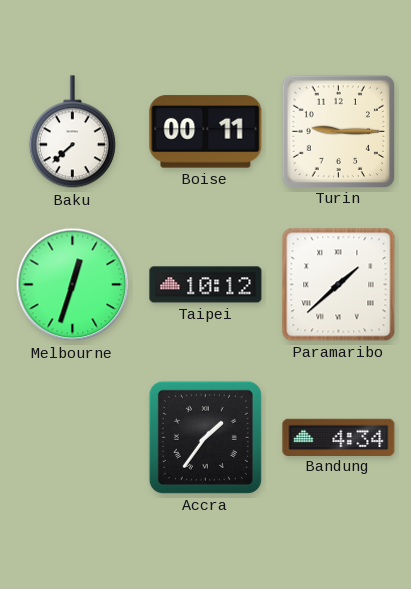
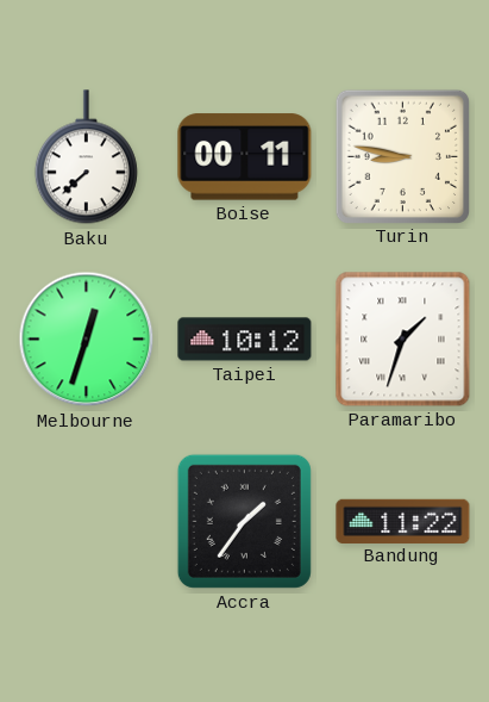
Turin: 9:15 -> 8:47 (402, 156)
Paramaribo: 1:38 -> 1:33 (403, 340)
Bandung: 4:34 -> 11:22 (403, 521)
